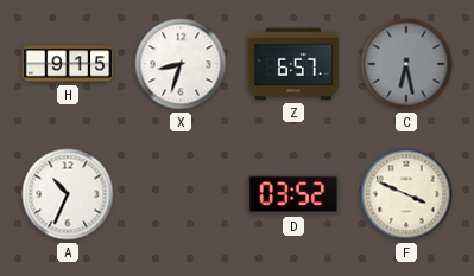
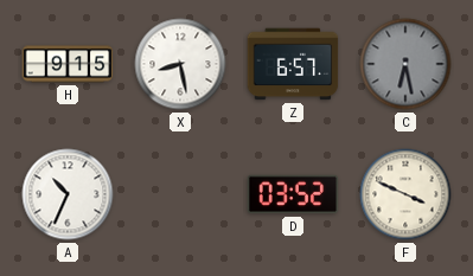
X: 8:33 -> 8:28 (180, 64)
